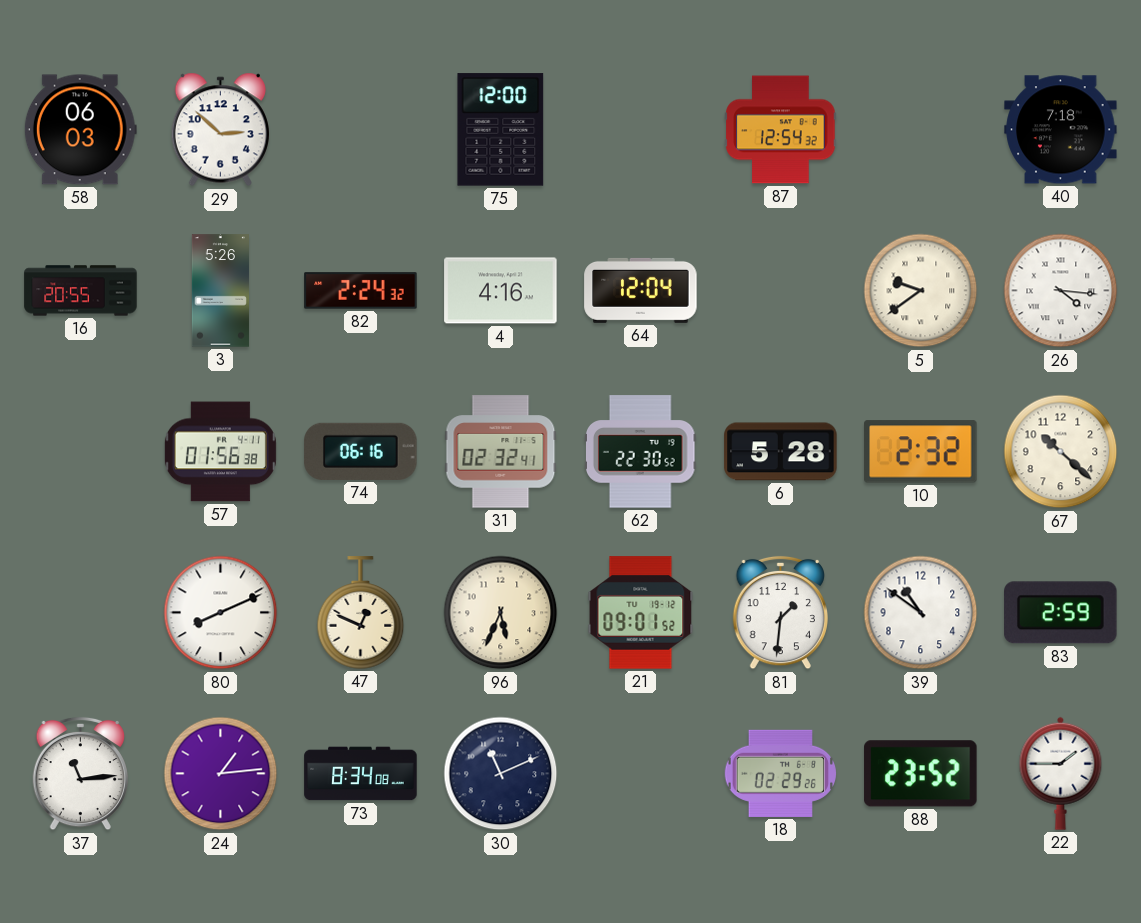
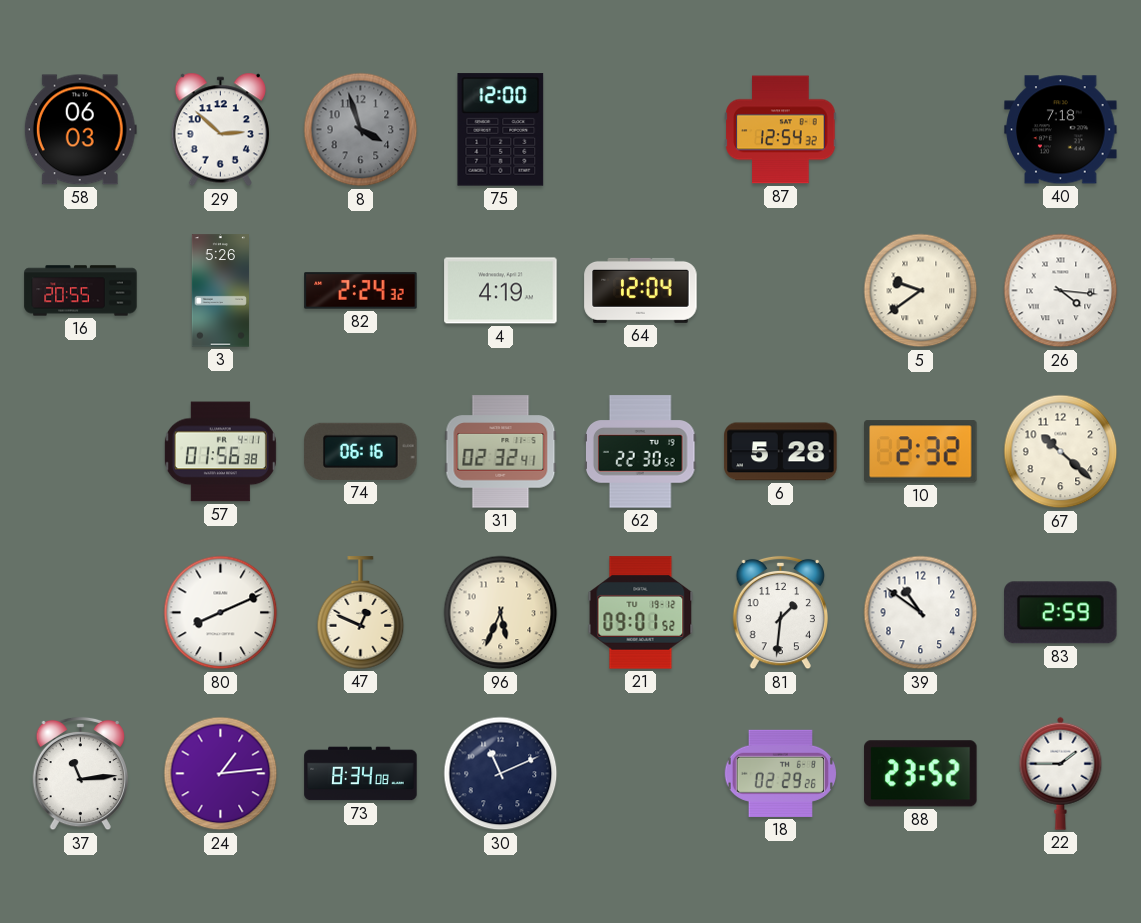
8: none -> 3:57 (361, 130)
4: 4:16 -> 4:19 (501, 291)
